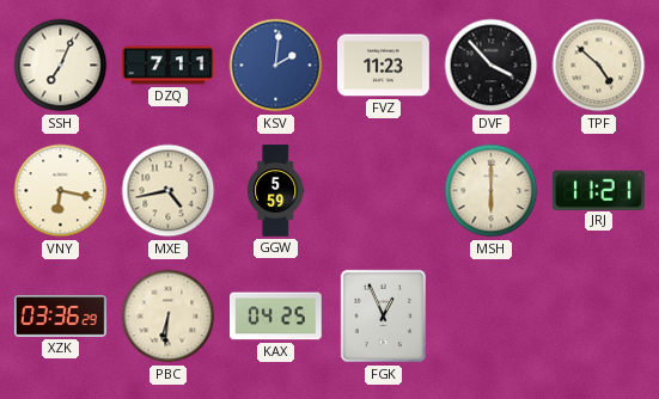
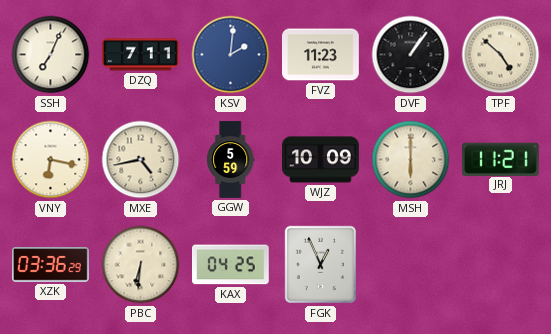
DVF: 3:53 -> 1:06 (411, 55)
WJZ: none -> 10:09 (321, 160)
